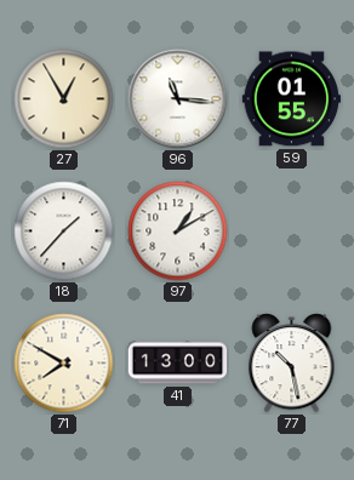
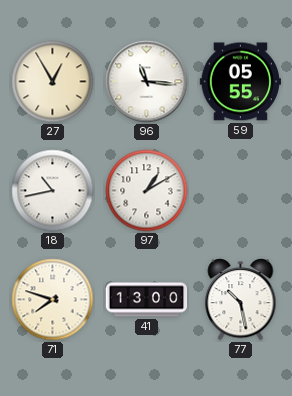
59: 01:55 -> 05:55 (240, 82)
18: 1:37 -> 10:43 (53, 191)
71: 7:50 -> 7:48 (53, 300)
